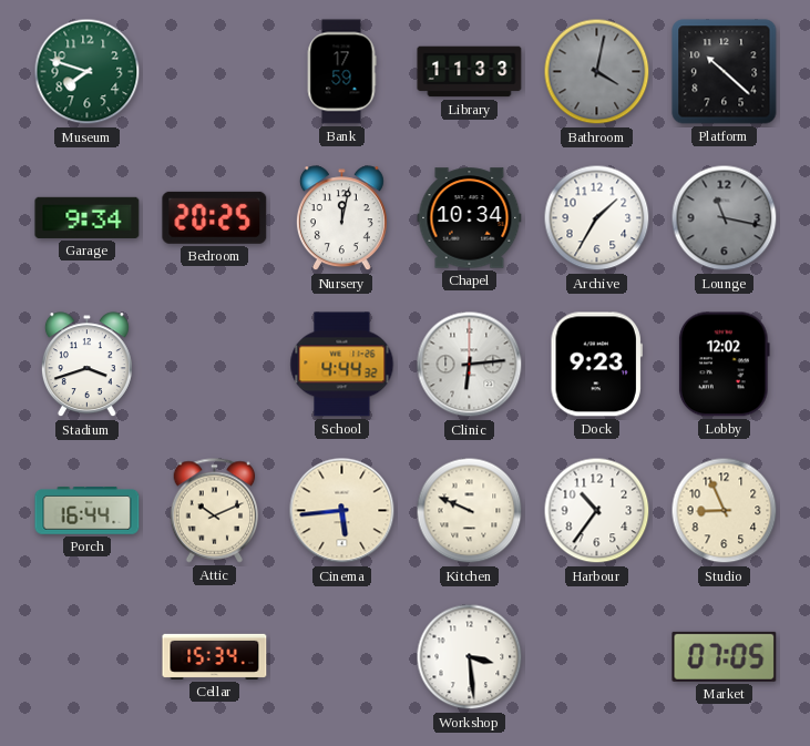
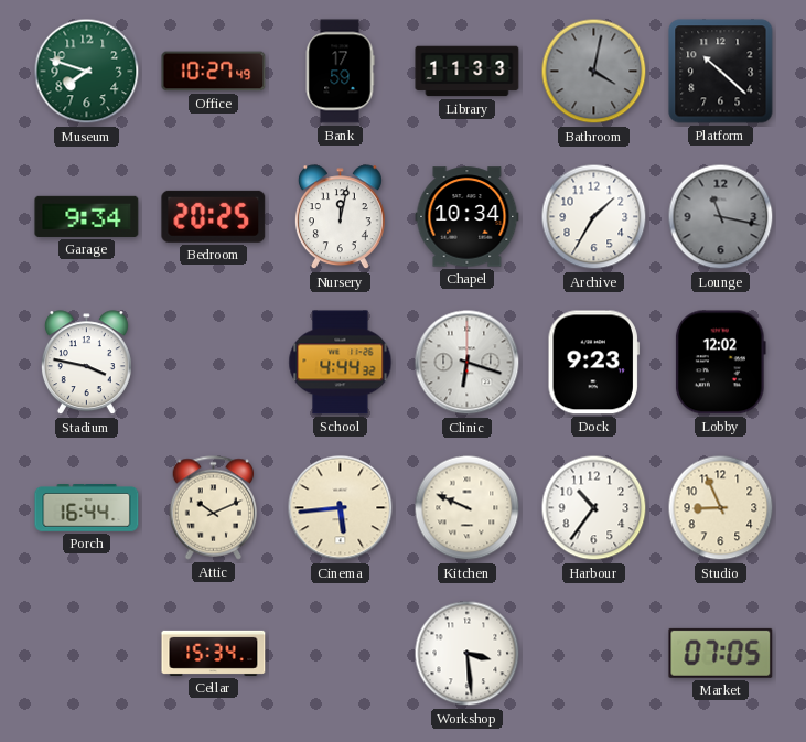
Office: none -> 10:27 (214, 72)
Stadium: 3:42 -> 3:47 (86, 363)
Clinic: 6:14 -> 6:18 (468, 363)
